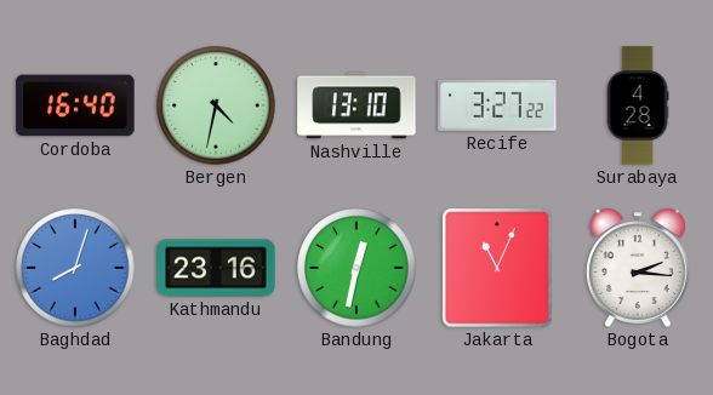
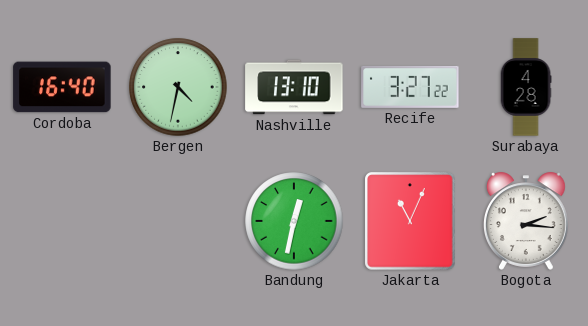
Baghdad: 8:03 -> none (75, 268)
Kathmandu: 23:16 -> none (216, 268)
